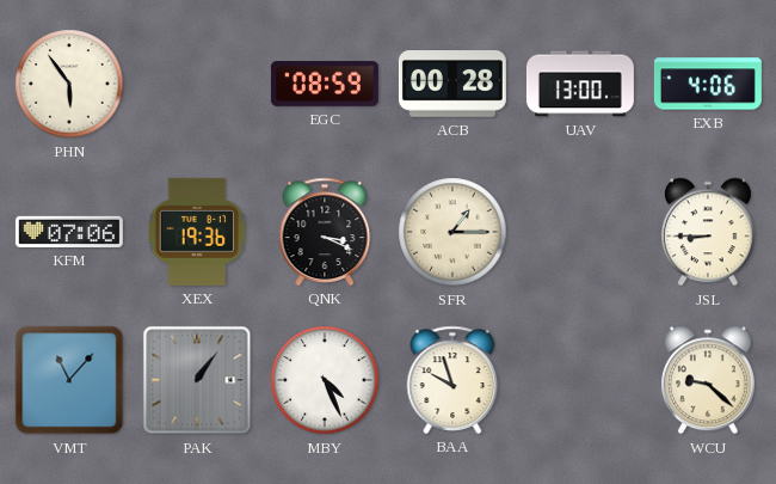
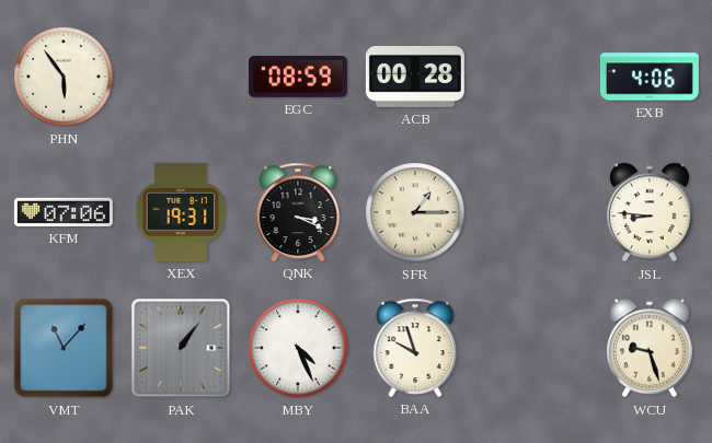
UAV: 13:00 -> none (580, 84)
XEX: 19:36 -> 19:31 (181, 212)
JSL: 8:45 -> 8:46 (650, 212)
WCU: 9:22 -> 9:27 (650, 348)
